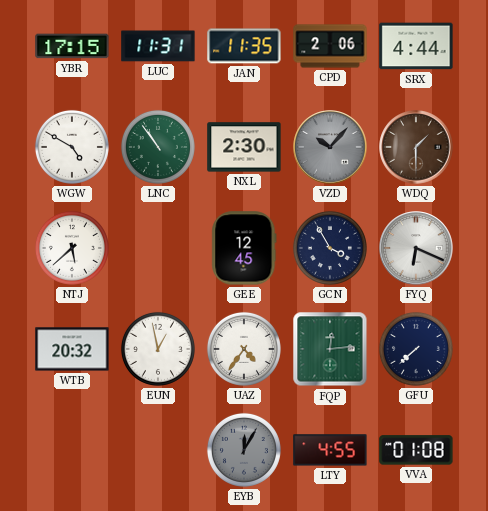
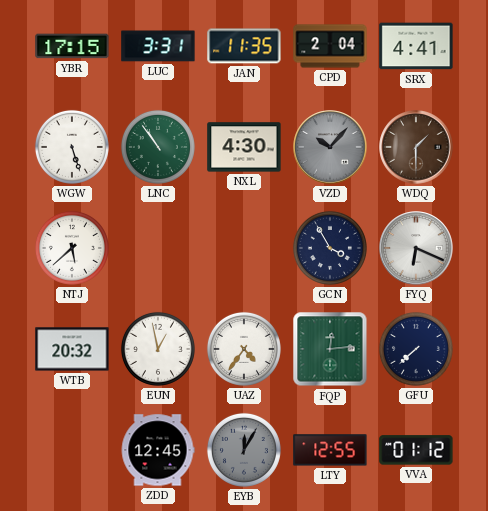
LUC: 11:31 -> 3:31 (158, 46)
CPD: 2:06 -> 2:04 (330, 46)
SRX: 4:44 -> 4:41 (416, 46)
WGW: 4:50 -> 5:27 (72, 147)
NXL: 2:30 -> 4:30 (244, 147)
GEE: 12:45 -> none (244, 248)
ZDD: none -> 12:45 (158, 450)
LTY: 4:55 -> 12:55 (330, 450)
VVA: 01:08 -> 01:12 (416, 450)
